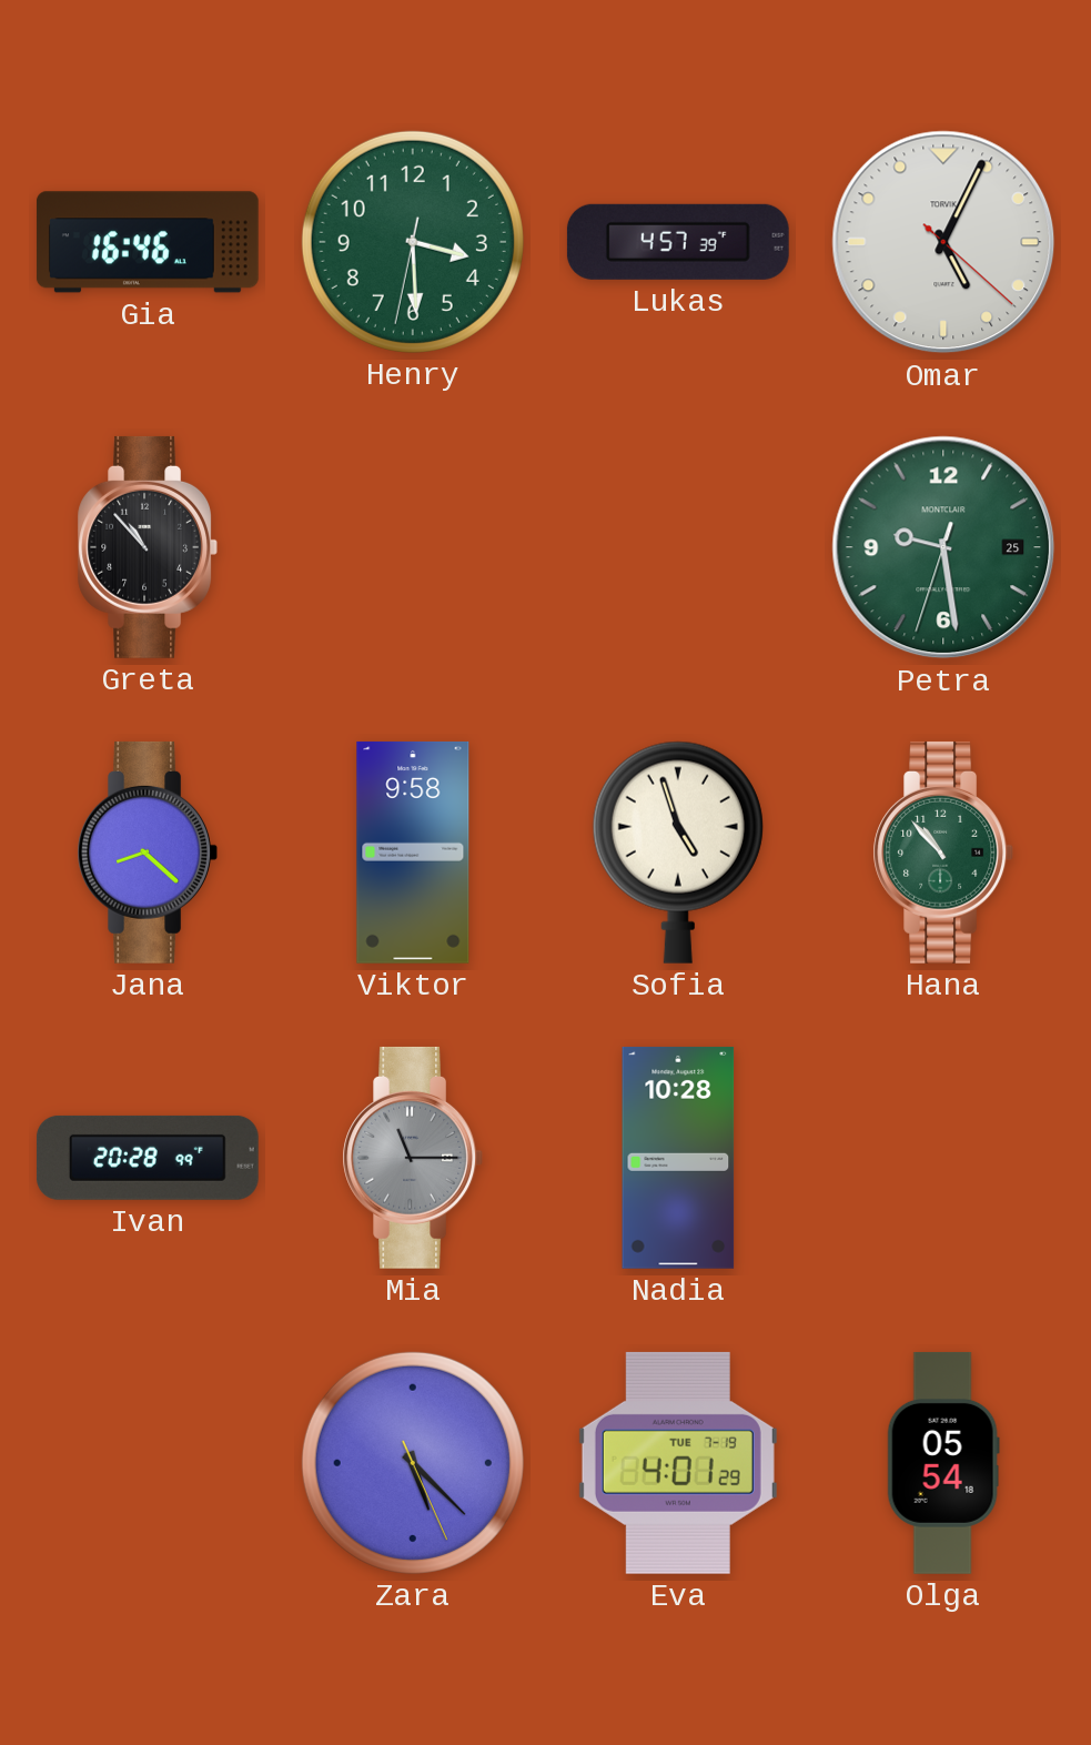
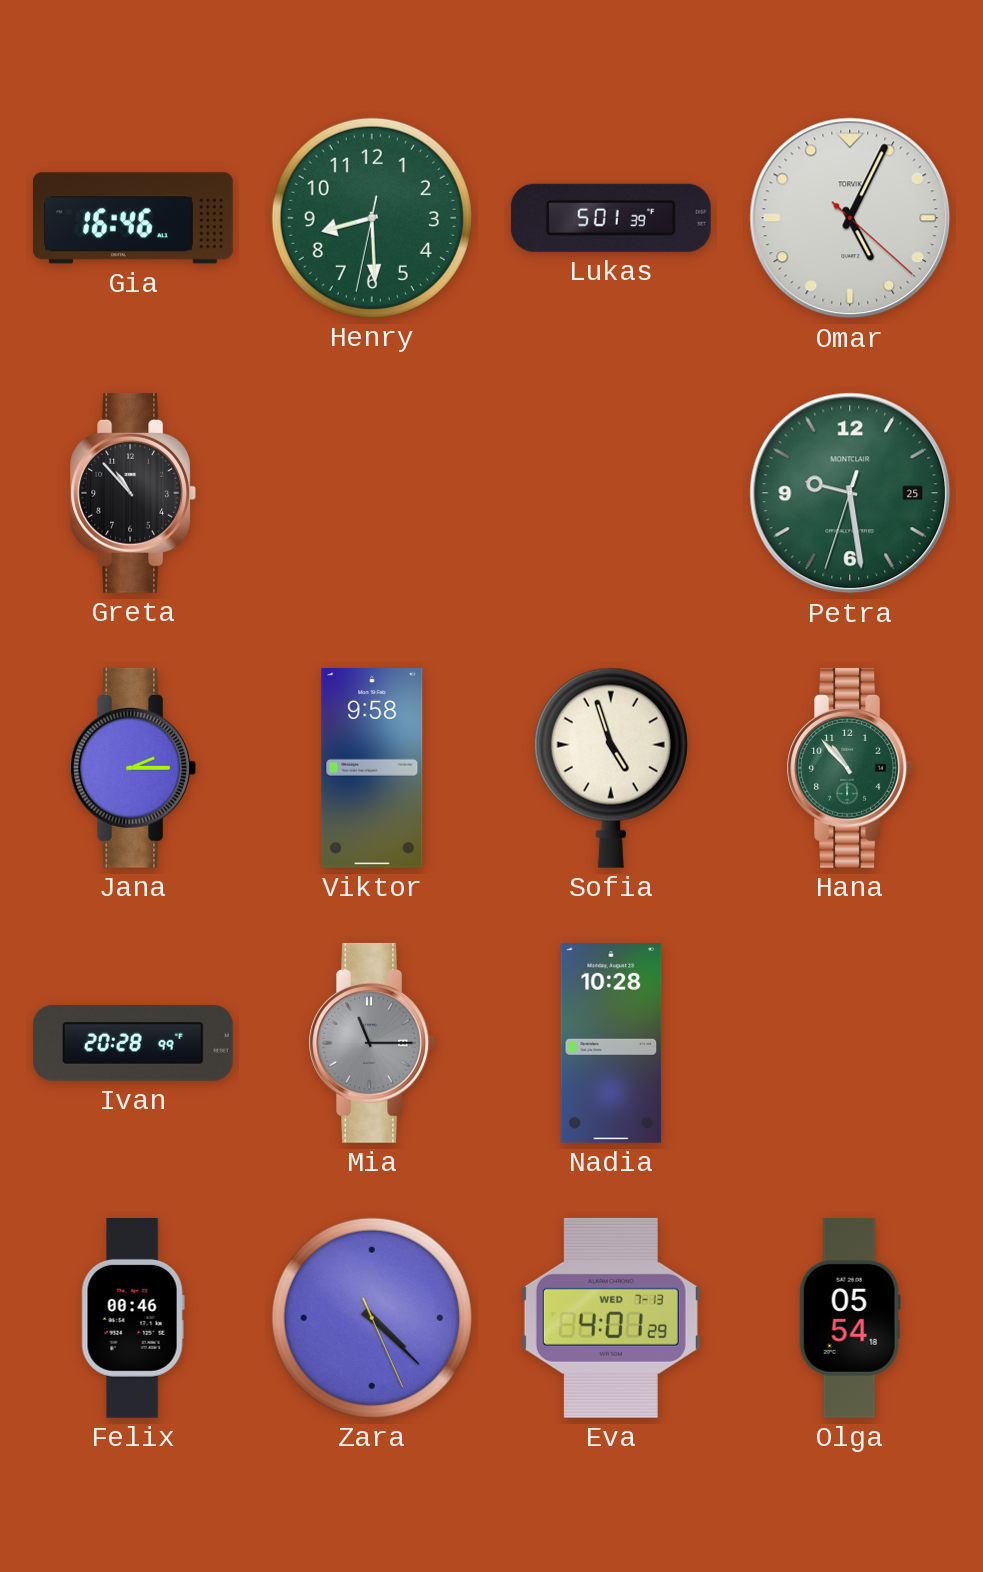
Henry: 3:29 -> 8:29 (372, 218)
Lukas: 4:57 -> 5:01 (611, 218)
Jana: 8:22 -> 2:15 (132, 768)
Felix: none -> 00:46 (133, 1318)
Zara: 5:22 -> 4:22 (372, 1318)
Eva date: TUE 7-19 -> WED 7-13 (611, 1318)
